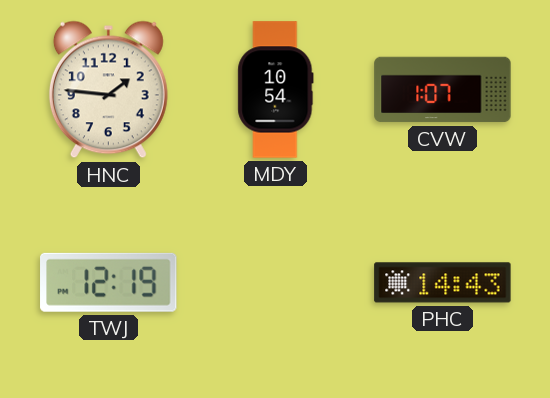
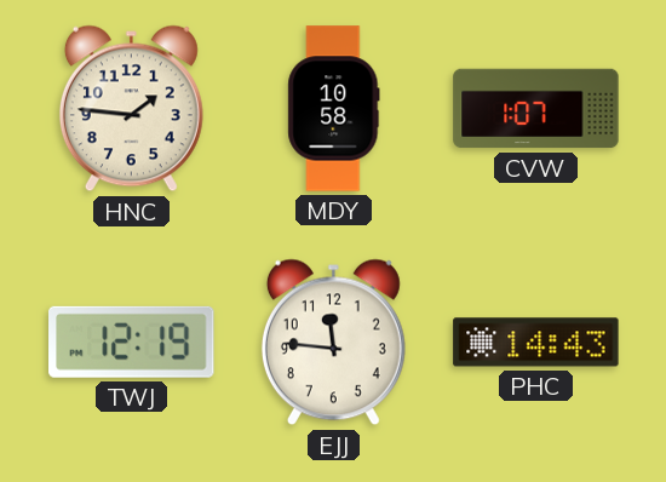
MDY: 10:54 -> 10:58 (334, 109)
EJJ: none -> 11:46 (333, 343)
